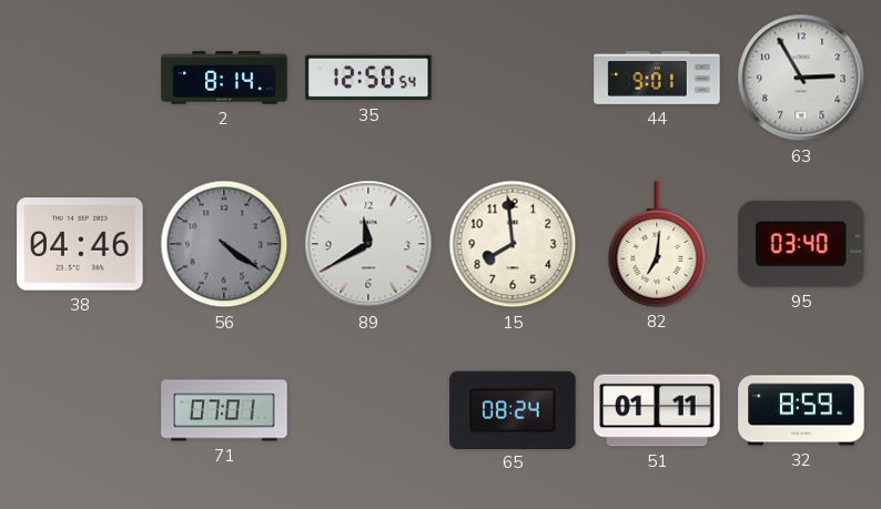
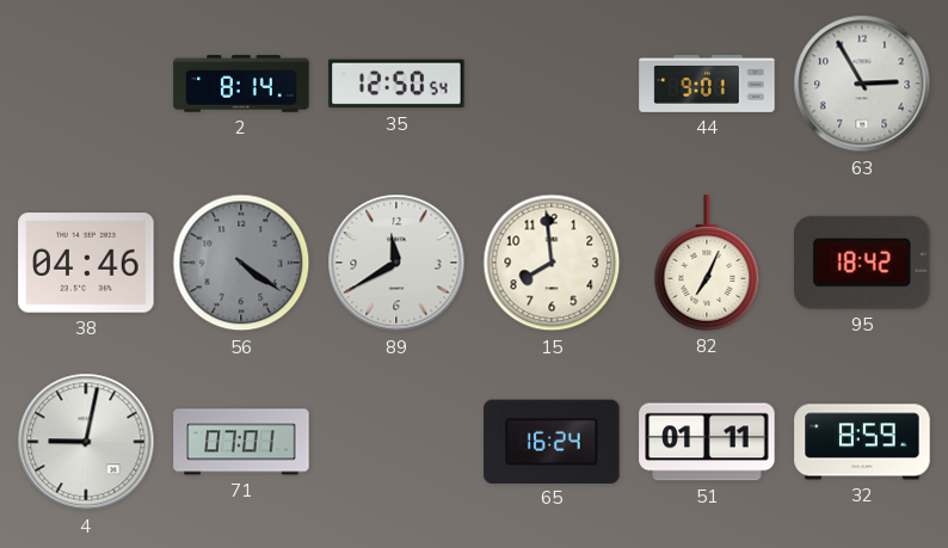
82: 7:01 -> 7:04 (707, 263)
95: 03:40 -> 18:42 (863, 263)
4: none -> 9:02 (86, 442)
65: 08:24 -> 16:24 (552, 441)
